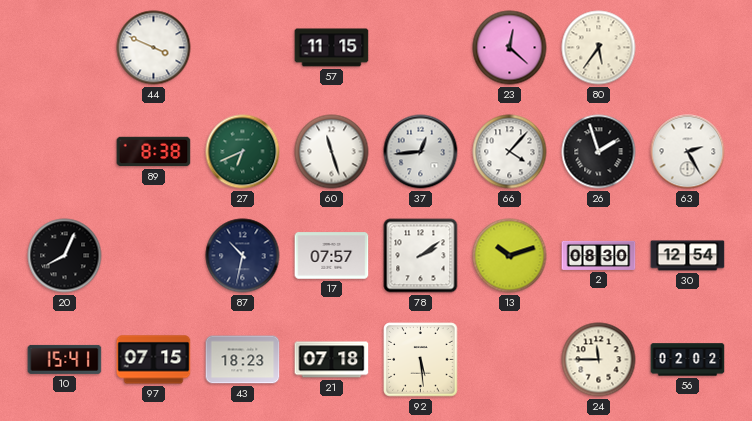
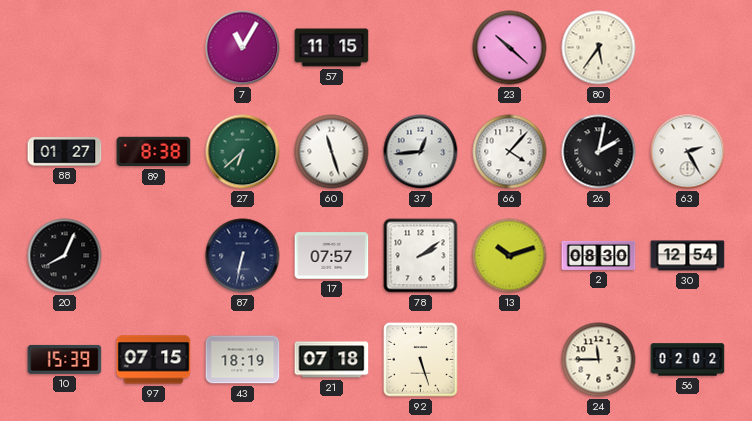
44: 3:49 -> none (154, 48)
7: none -> 11:05 (243, 48)
23: 12:22 -> 10:22 (510, 48)
88: none -> 01:27 (65, 152)
27: 6:41 -> 6:38 (243, 152)
26: 1:57 -> 2:02 (599, 152)
87: 10:32 -> 6:32 (243, 256)
10: 15:41 -> 15:39 (65, 359)
43: 18:23 -> 18:19 (243, 360)
92: 5:29 -> 5:27 (421, 360)
